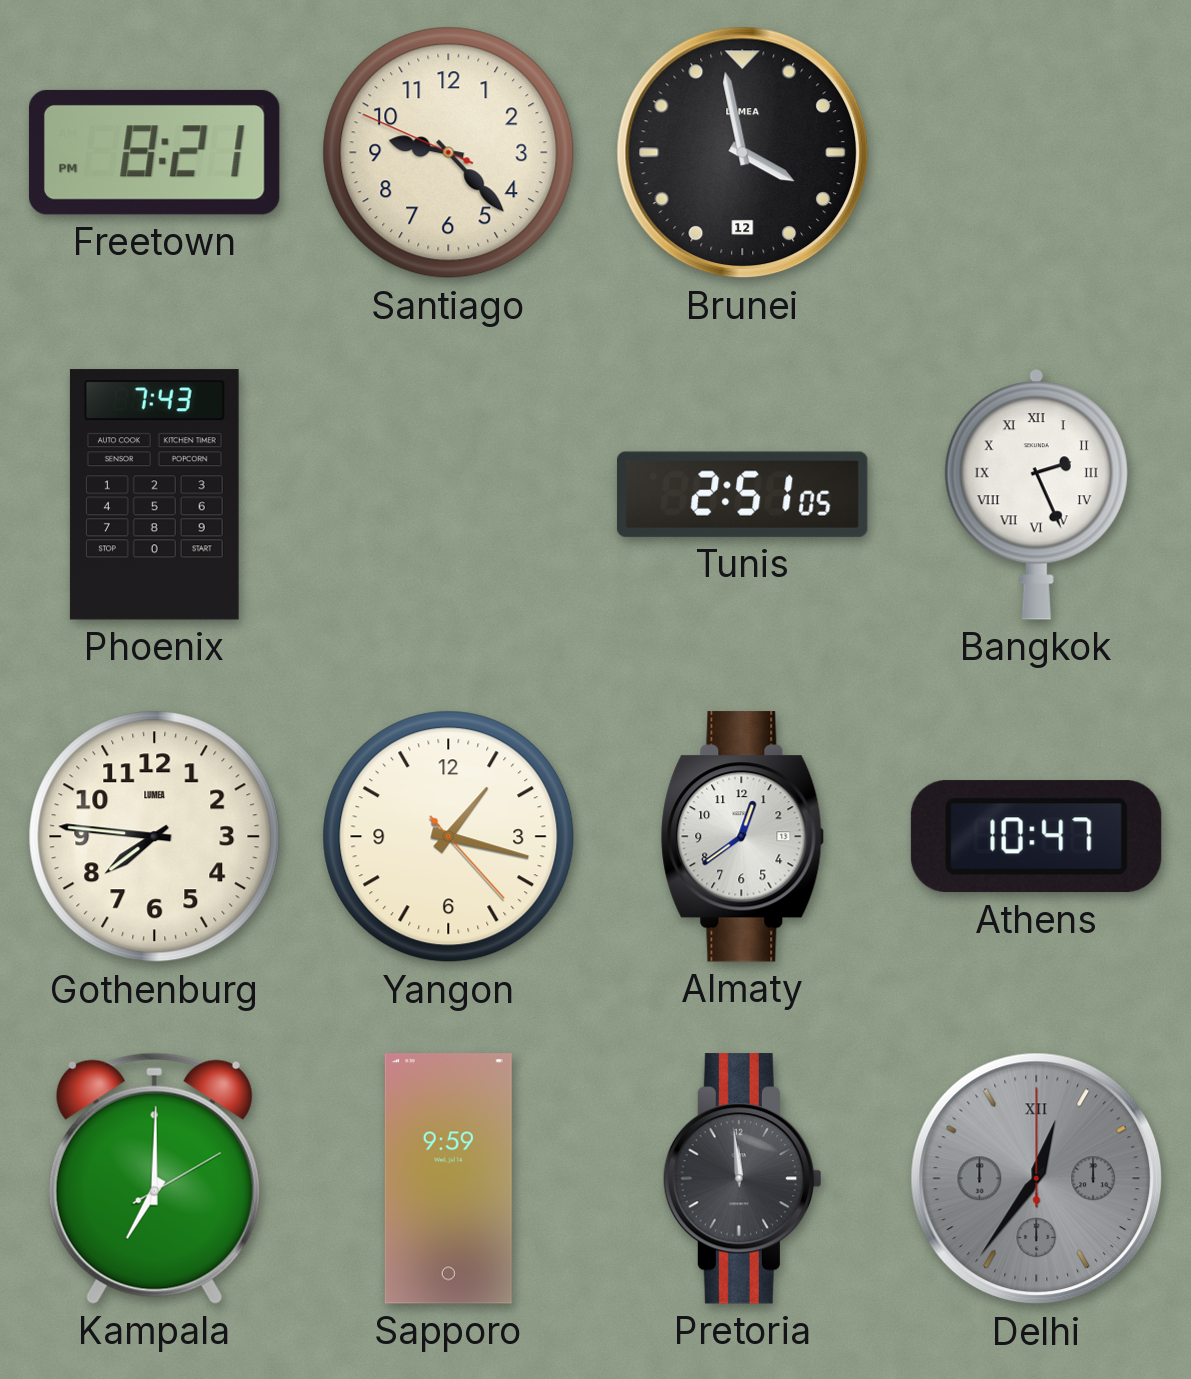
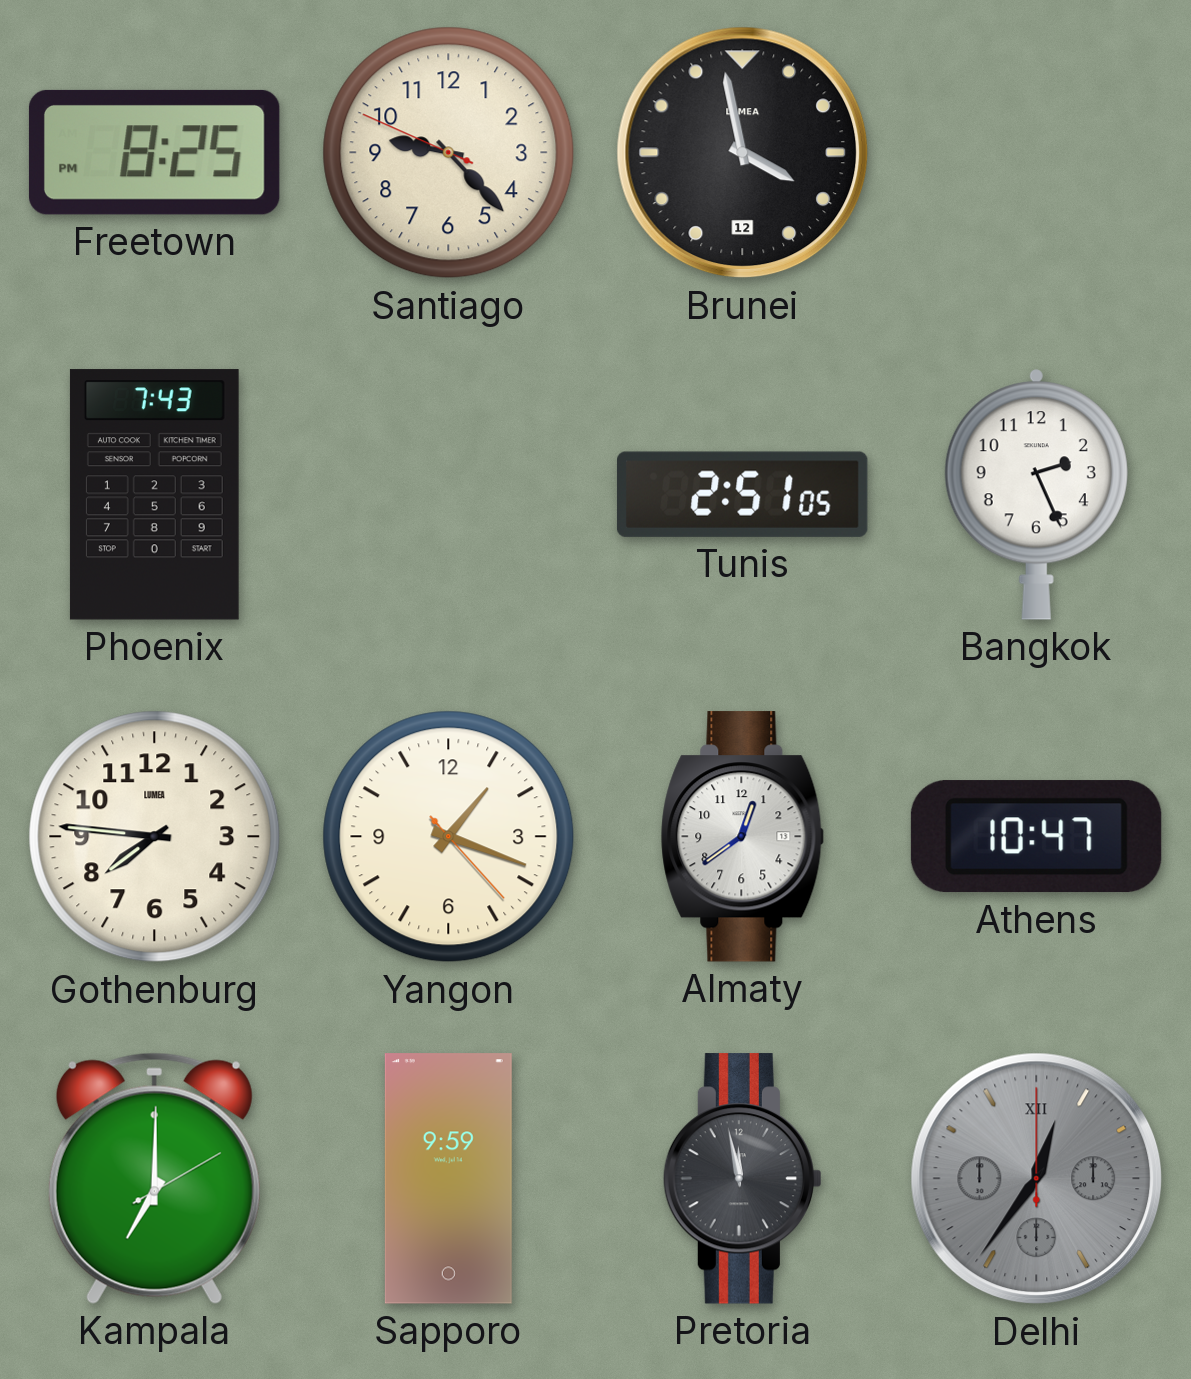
Freetown: 8:21 -> 8:25 (154, 152)
Bangkok numerals: Roman -> Arabic (1036, 494)
Yangon: 1:17 -> 1:18 (449, 837)
Pretoria: 11:59 -> 11:58 (742, 1179)
